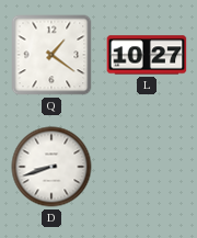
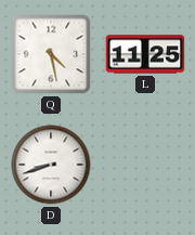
Q: 1:21 -> 4:28 (51, 54)
L: 10:27 -> 11:25 (145, 54)
